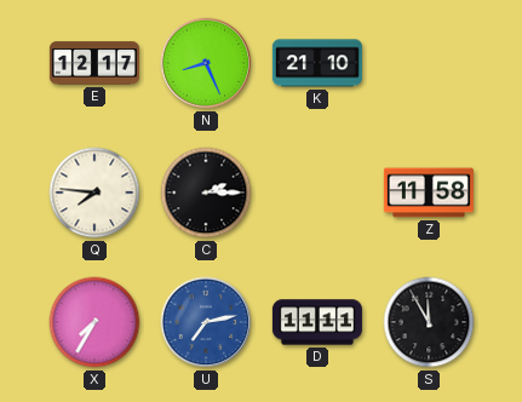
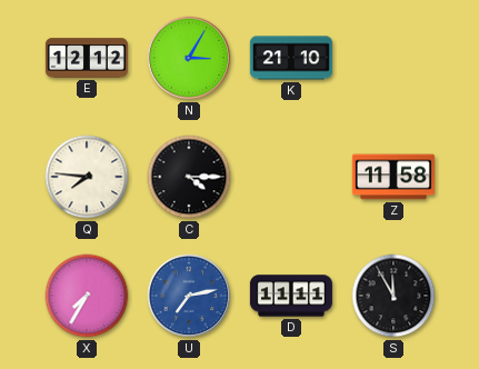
E: 12:17 -> 12:12 (87, 58)
N: 8:26 -> 3:05 (189, 58)
C: 2:15 -> 4:15 (189, 177)
